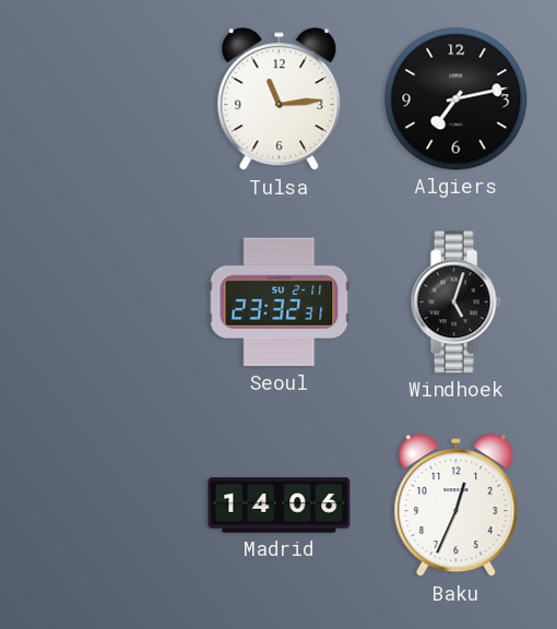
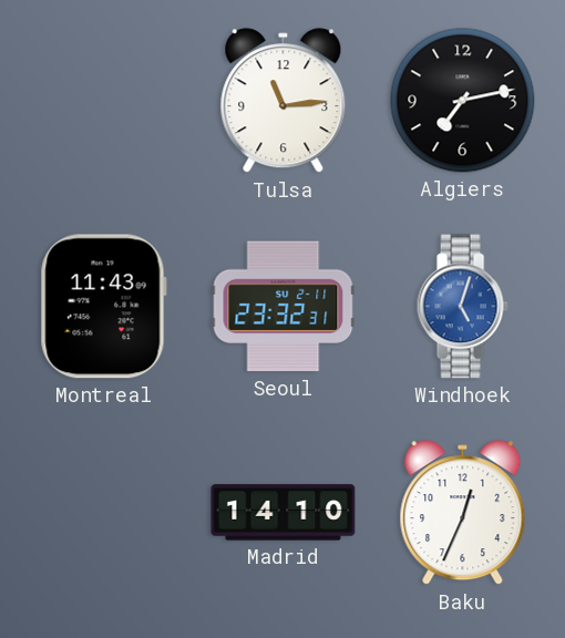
Montreal: none -> 11:43 (103, 307)
Windhoek dial: black -> blue (462, 307)
Madrid: 14:06 -> 14:10 (284, 513)
